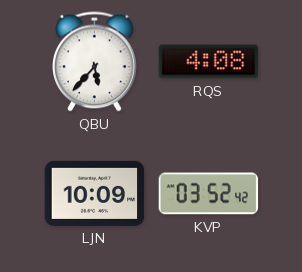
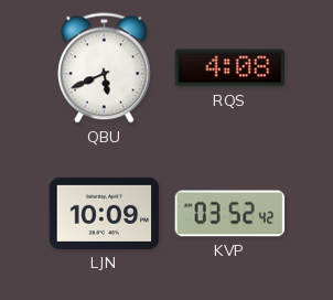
QBU: 5:37 -> 5:41 (105, 68)
